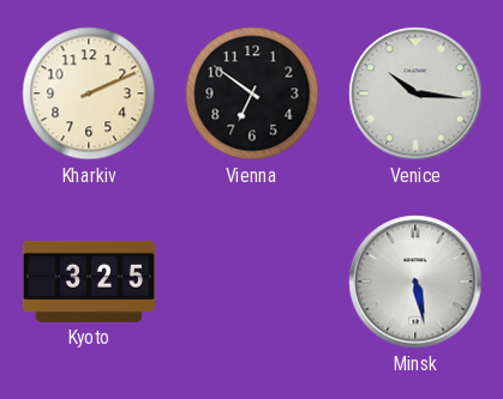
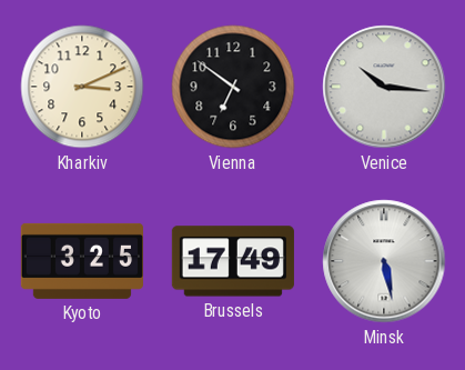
Kharkiv: 2:11 -> 3:11 (82, 87)
Brussels: none -> 17:49 (233, 261)
